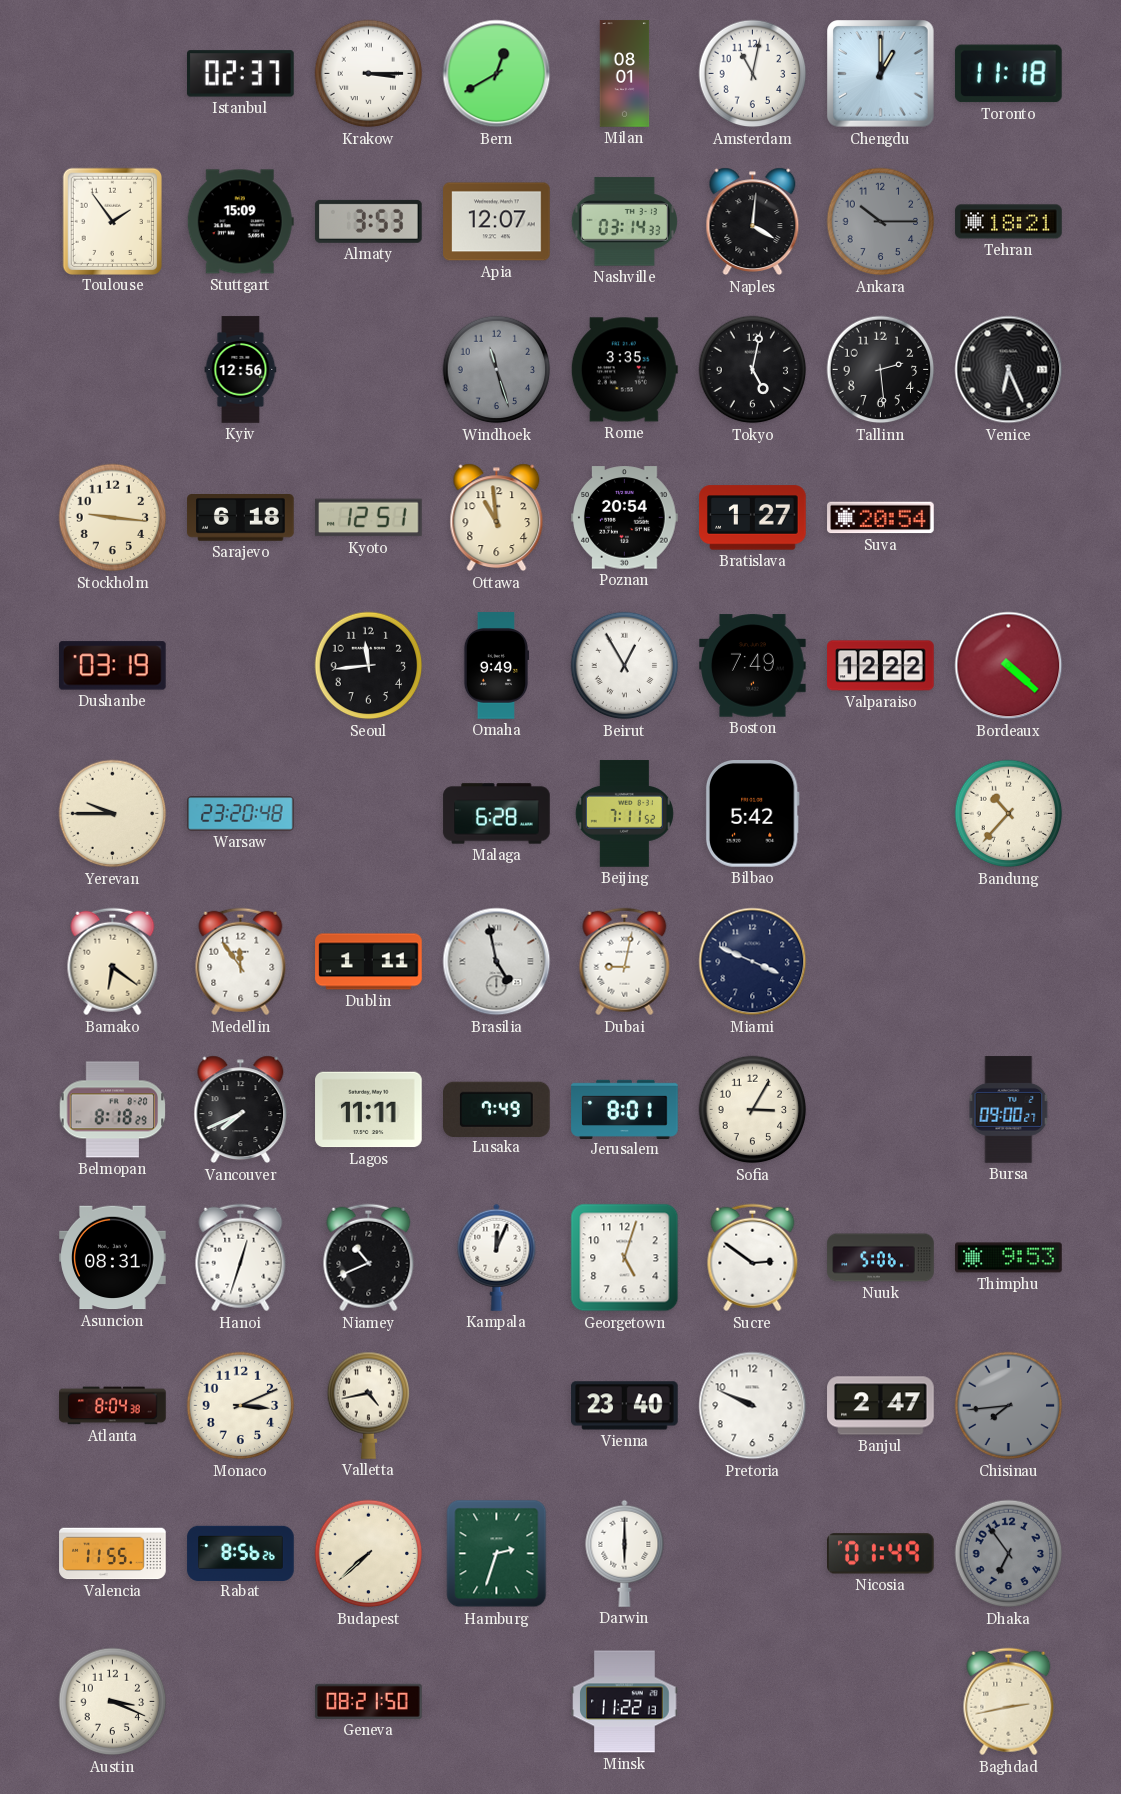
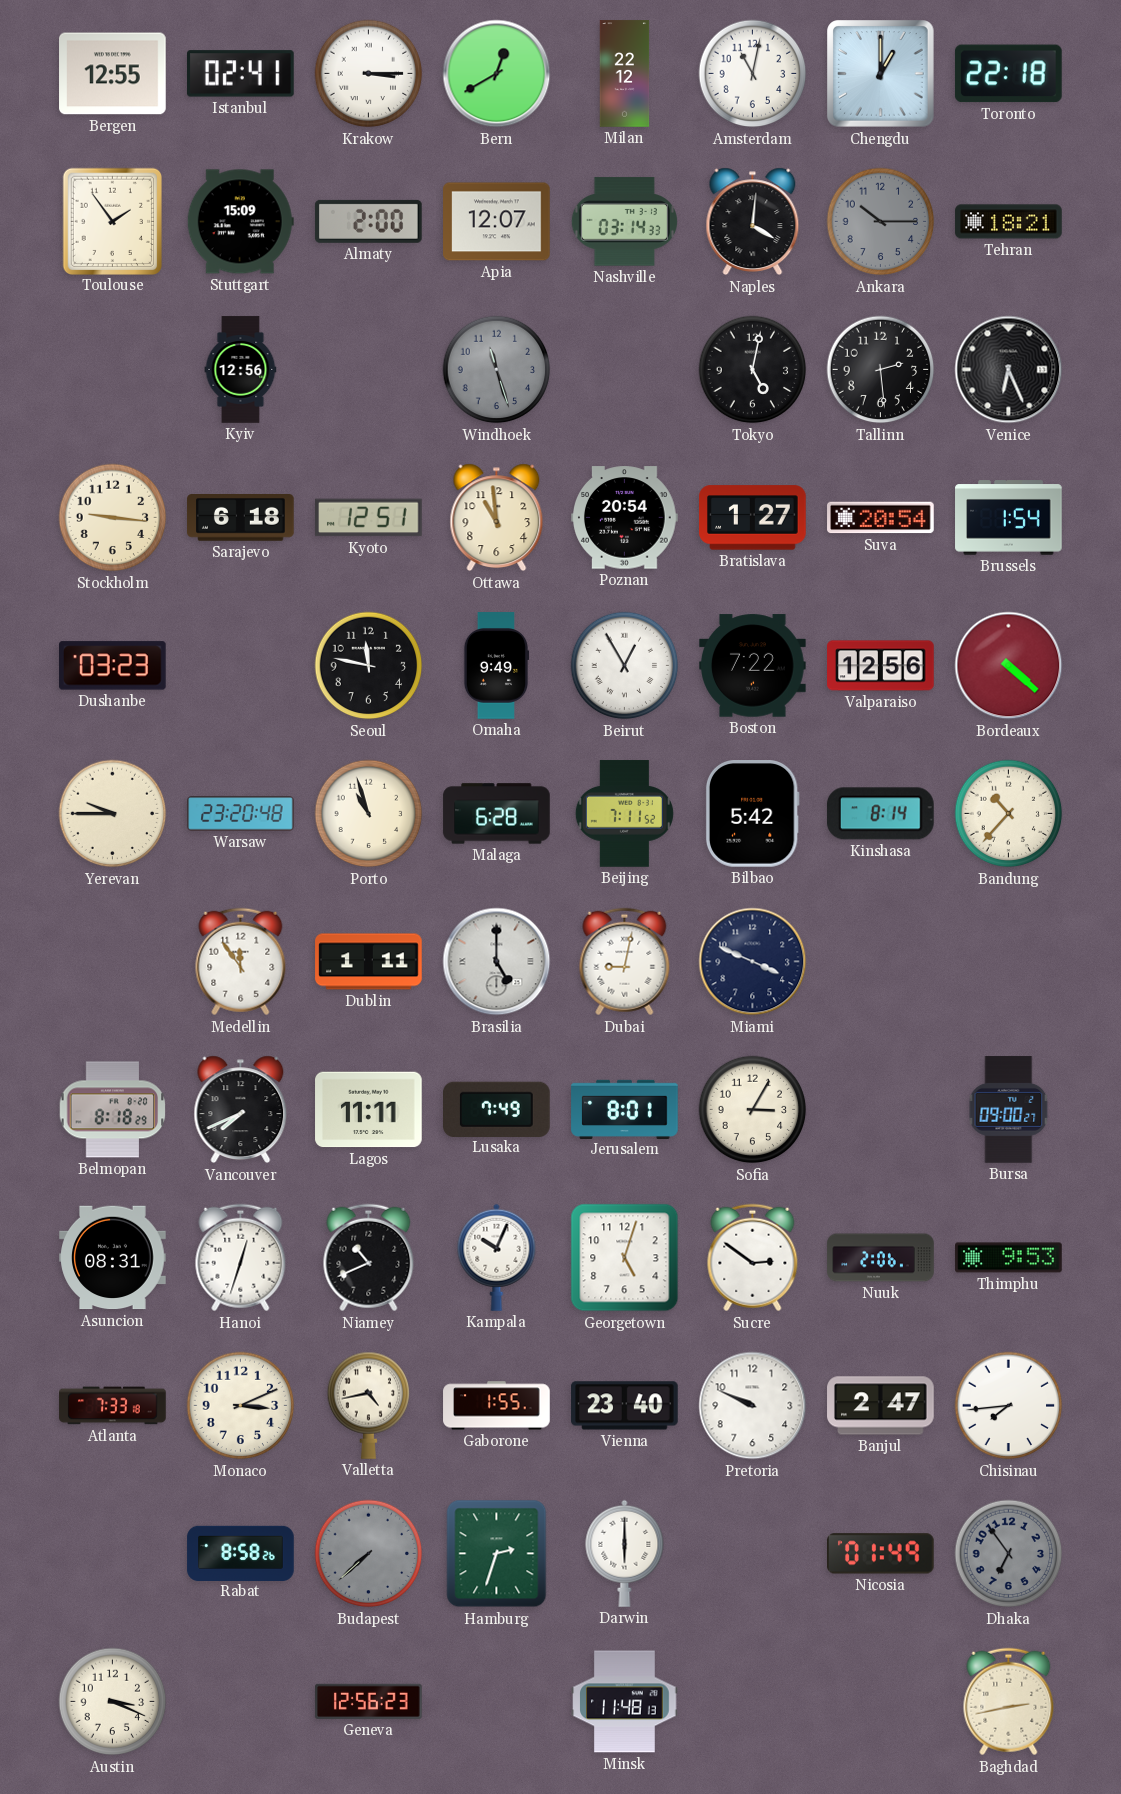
Bergen: none -> 12:55 (113, 74)
Istanbul: 02:37 -> 02:41 (241, 74)
Milan: 08:01 -> 22:12 (625, 74)
Toronto: 11:18 -> 22:18 (1008, 74)
Almaty: 3:53 -> 2:00 (369, 221)
Rome: 3:35 -> none (624, 370)
Brussels: none -> 1:54 (1009, 518)
Dushanbe: 03:19 -> 03:23 (113, 666)
Seoul: 11:44 -> 11:47 (369, 666)
Boston: 7:49 -> 7:22 (753, 666)
Valparaiso: 12:22 -> 12:56 (881, 666)
Porto: none -> 10:57 (369, 814)
Kinshasa: none -> 8:14 (880, 814)
Bamako: 6:21 -> none (113, 962)
Brasilia: 4:58 -> 5:00 (497, 962)
Kampala: 12:04 -> 10:04 (497, 1257)
Nuuk: 5:06 -> 2:06 (881, 1258)
Atlanta: 8:04 -> 7:33 (113, 1406)
Gaborone: none -> 1:55 (497, 1406)
Chisinau dial: grey -> white (1009, 1406)
Valencia: 11:55 -> none (113, 1554)
Rabat: 8:56 -> 8:58 (241, 1553)
Budapest dial: cream -> grey (369, 1554)
Geneva: 08:21 -> 12:56 (369, 1701)
Minsk: 11:22 -> 11:48 (625, 1702)
